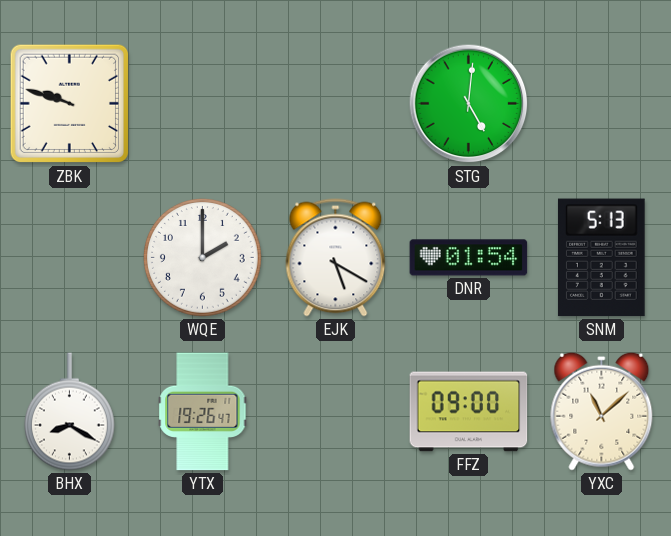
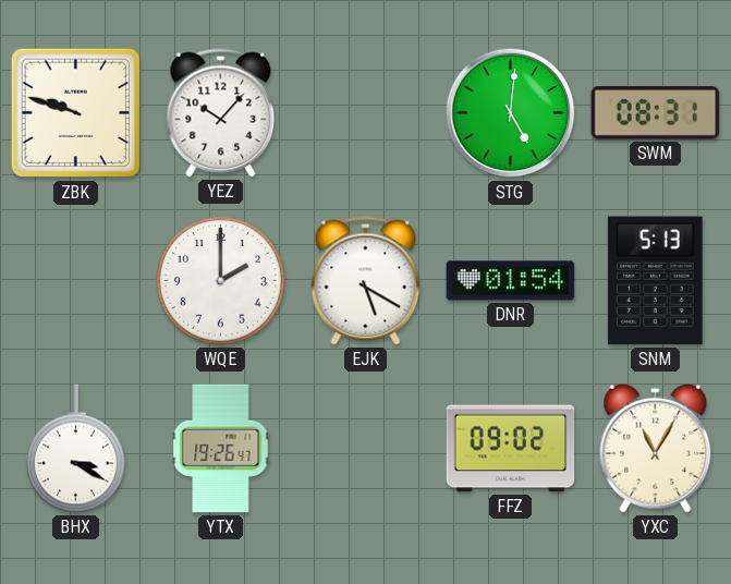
YEZ: none -> 10:07 (221, 113)
SWM: none -> 08:31 (656, 113)
BHX: 8:20 -> 3:20 (75, 449)
FFZ: 09:00 -> 09:02 (511, 449)
YXC: 11:08 -> 11:05 (656, 448)
